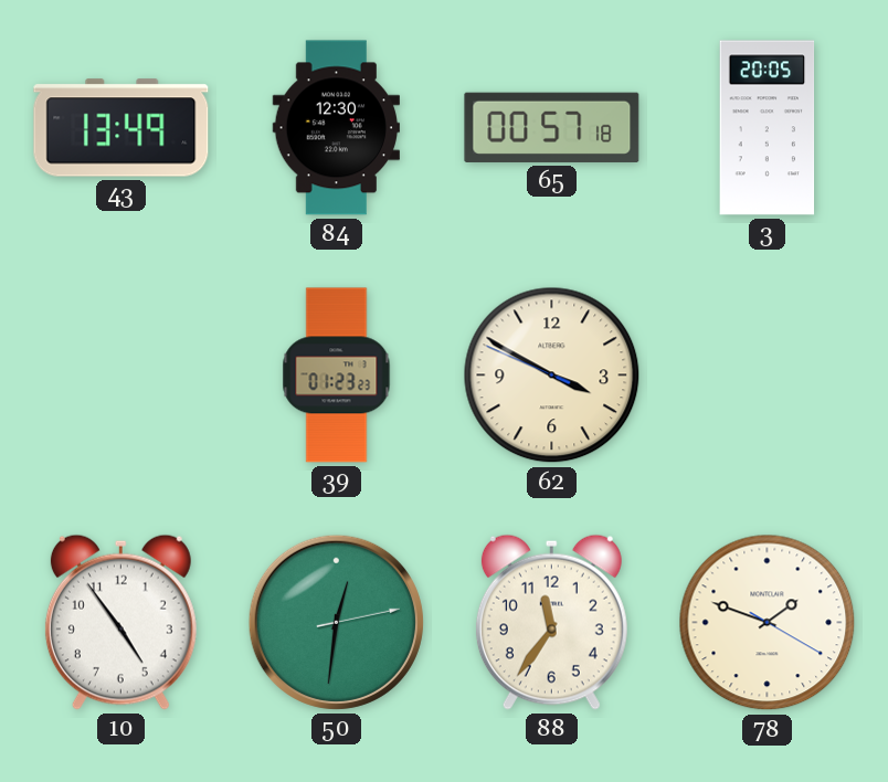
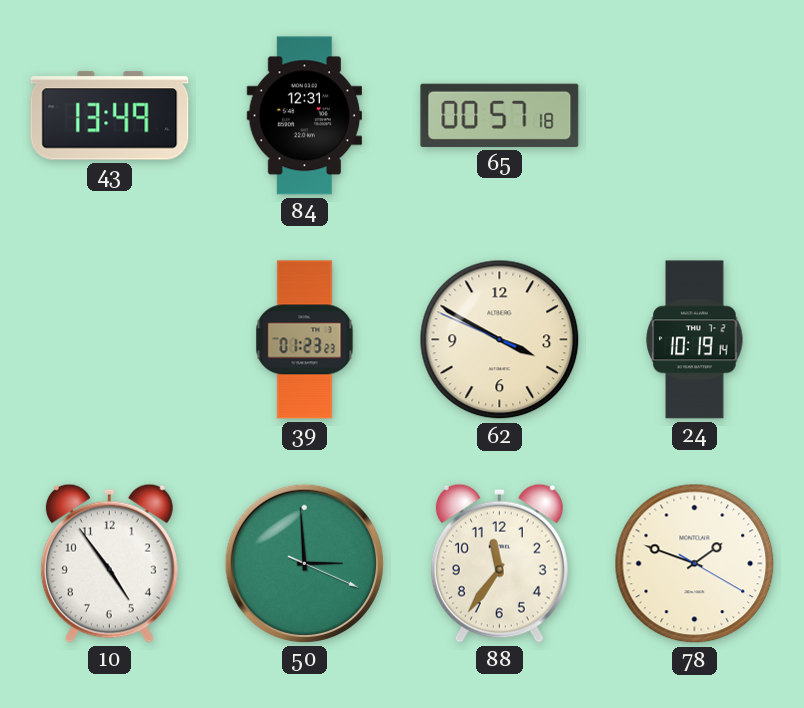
84: 12:30 -> 12:31 (304, 116)
3: 20:05 -> none (768, 128)
24: none -> 10:19 (695, 340)
50: 12:31 -> 2:59 (304, 563)
